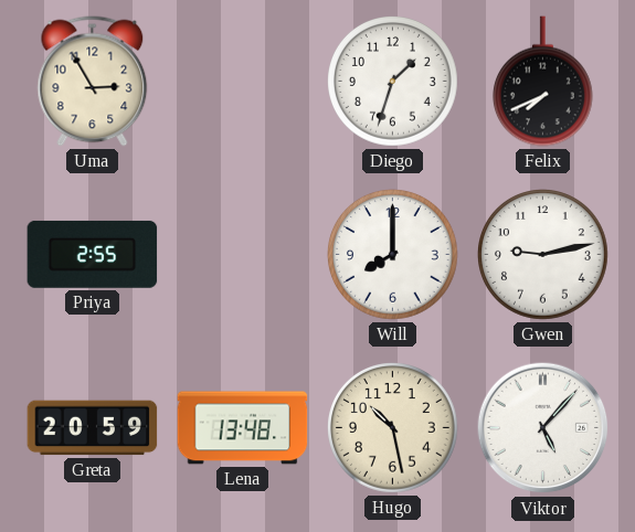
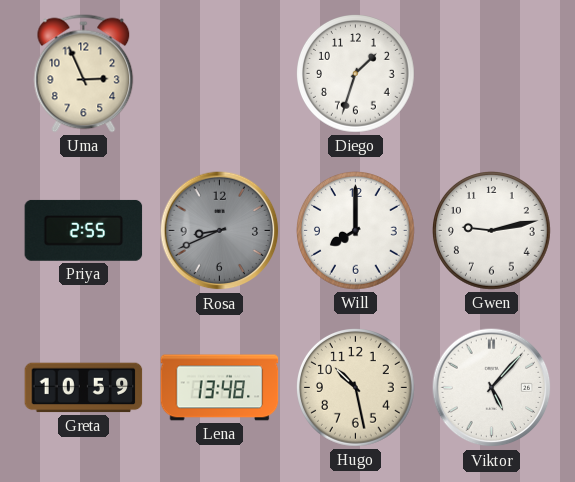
Uma: 2:55 -> 2:56 (84, 74)
Felix: 7:41 -> none (542, 82)
Rosa: none -> 8:41 (220, 231)
Greta: 20:59 -> 10:59 (84, 388)
